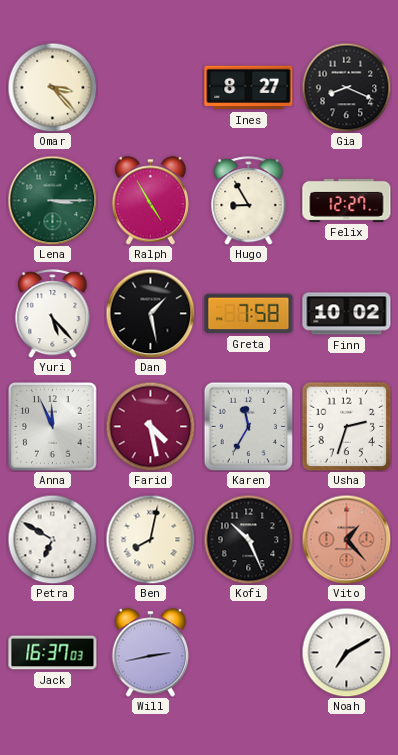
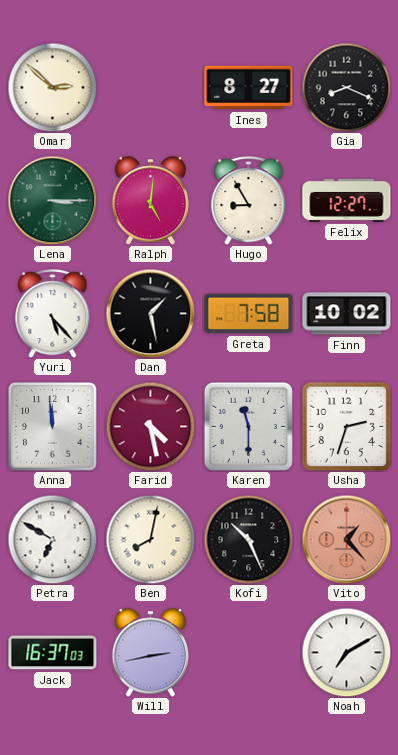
Omar: 3:23 -> 2:52 (52, 87)
Ralph: 4:55 -> 5:01 (151, 201)
Anna: 11:56 -> 11:59 (53, 427)
Karen: 11:35 -> 11:30 (248, 426)
